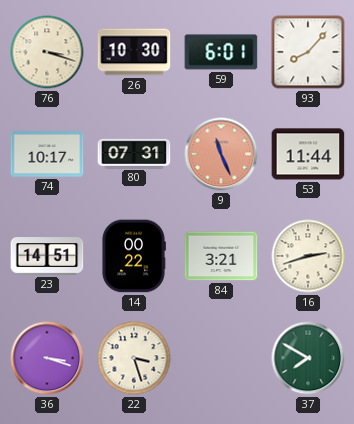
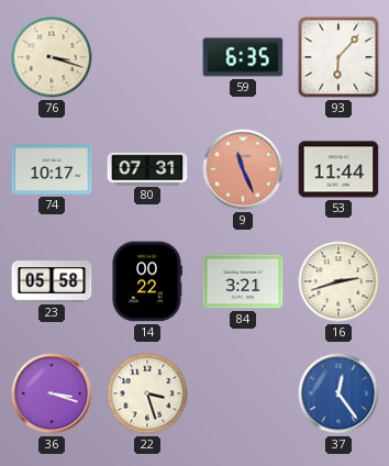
26: 10:30 -> none (134, 52)
59: 6:01 -> 6:35 (243, 57)
93: 8:07 -> 6:07 (338, 57)
23: 14:51 -> 05:58 (52, 281)
37: 7:50 -> 12:24 (338, 393)
37 dial: green -> blue (338, 393)
